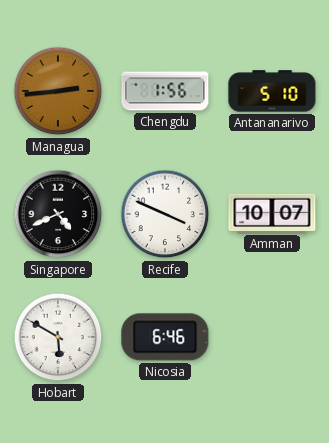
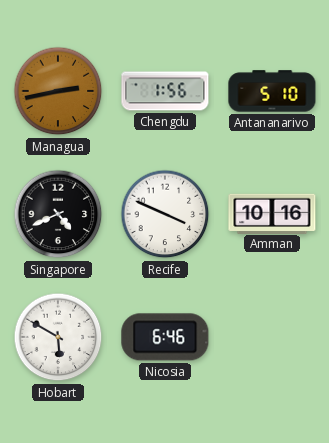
Managua: 2:44 -> 2:43 (58, 91)
Amman: 10:07 -> 10:16 (272, 213)
